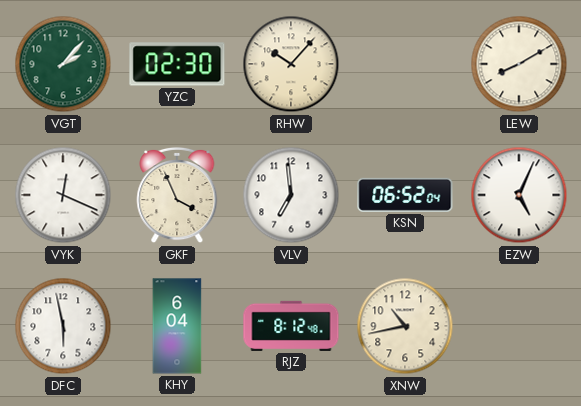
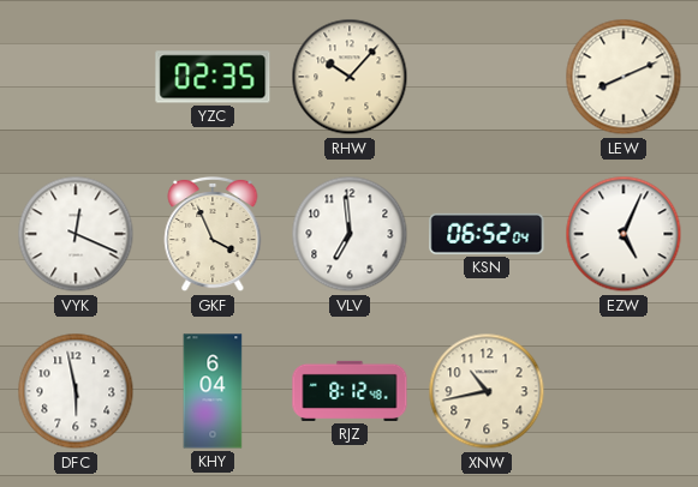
VGT: 2:07 -> none (63, 64)
YZC: 02:30 -> 02:35 (213, 77)
LEW: 8:10 -> 8:11 (624, 77)
